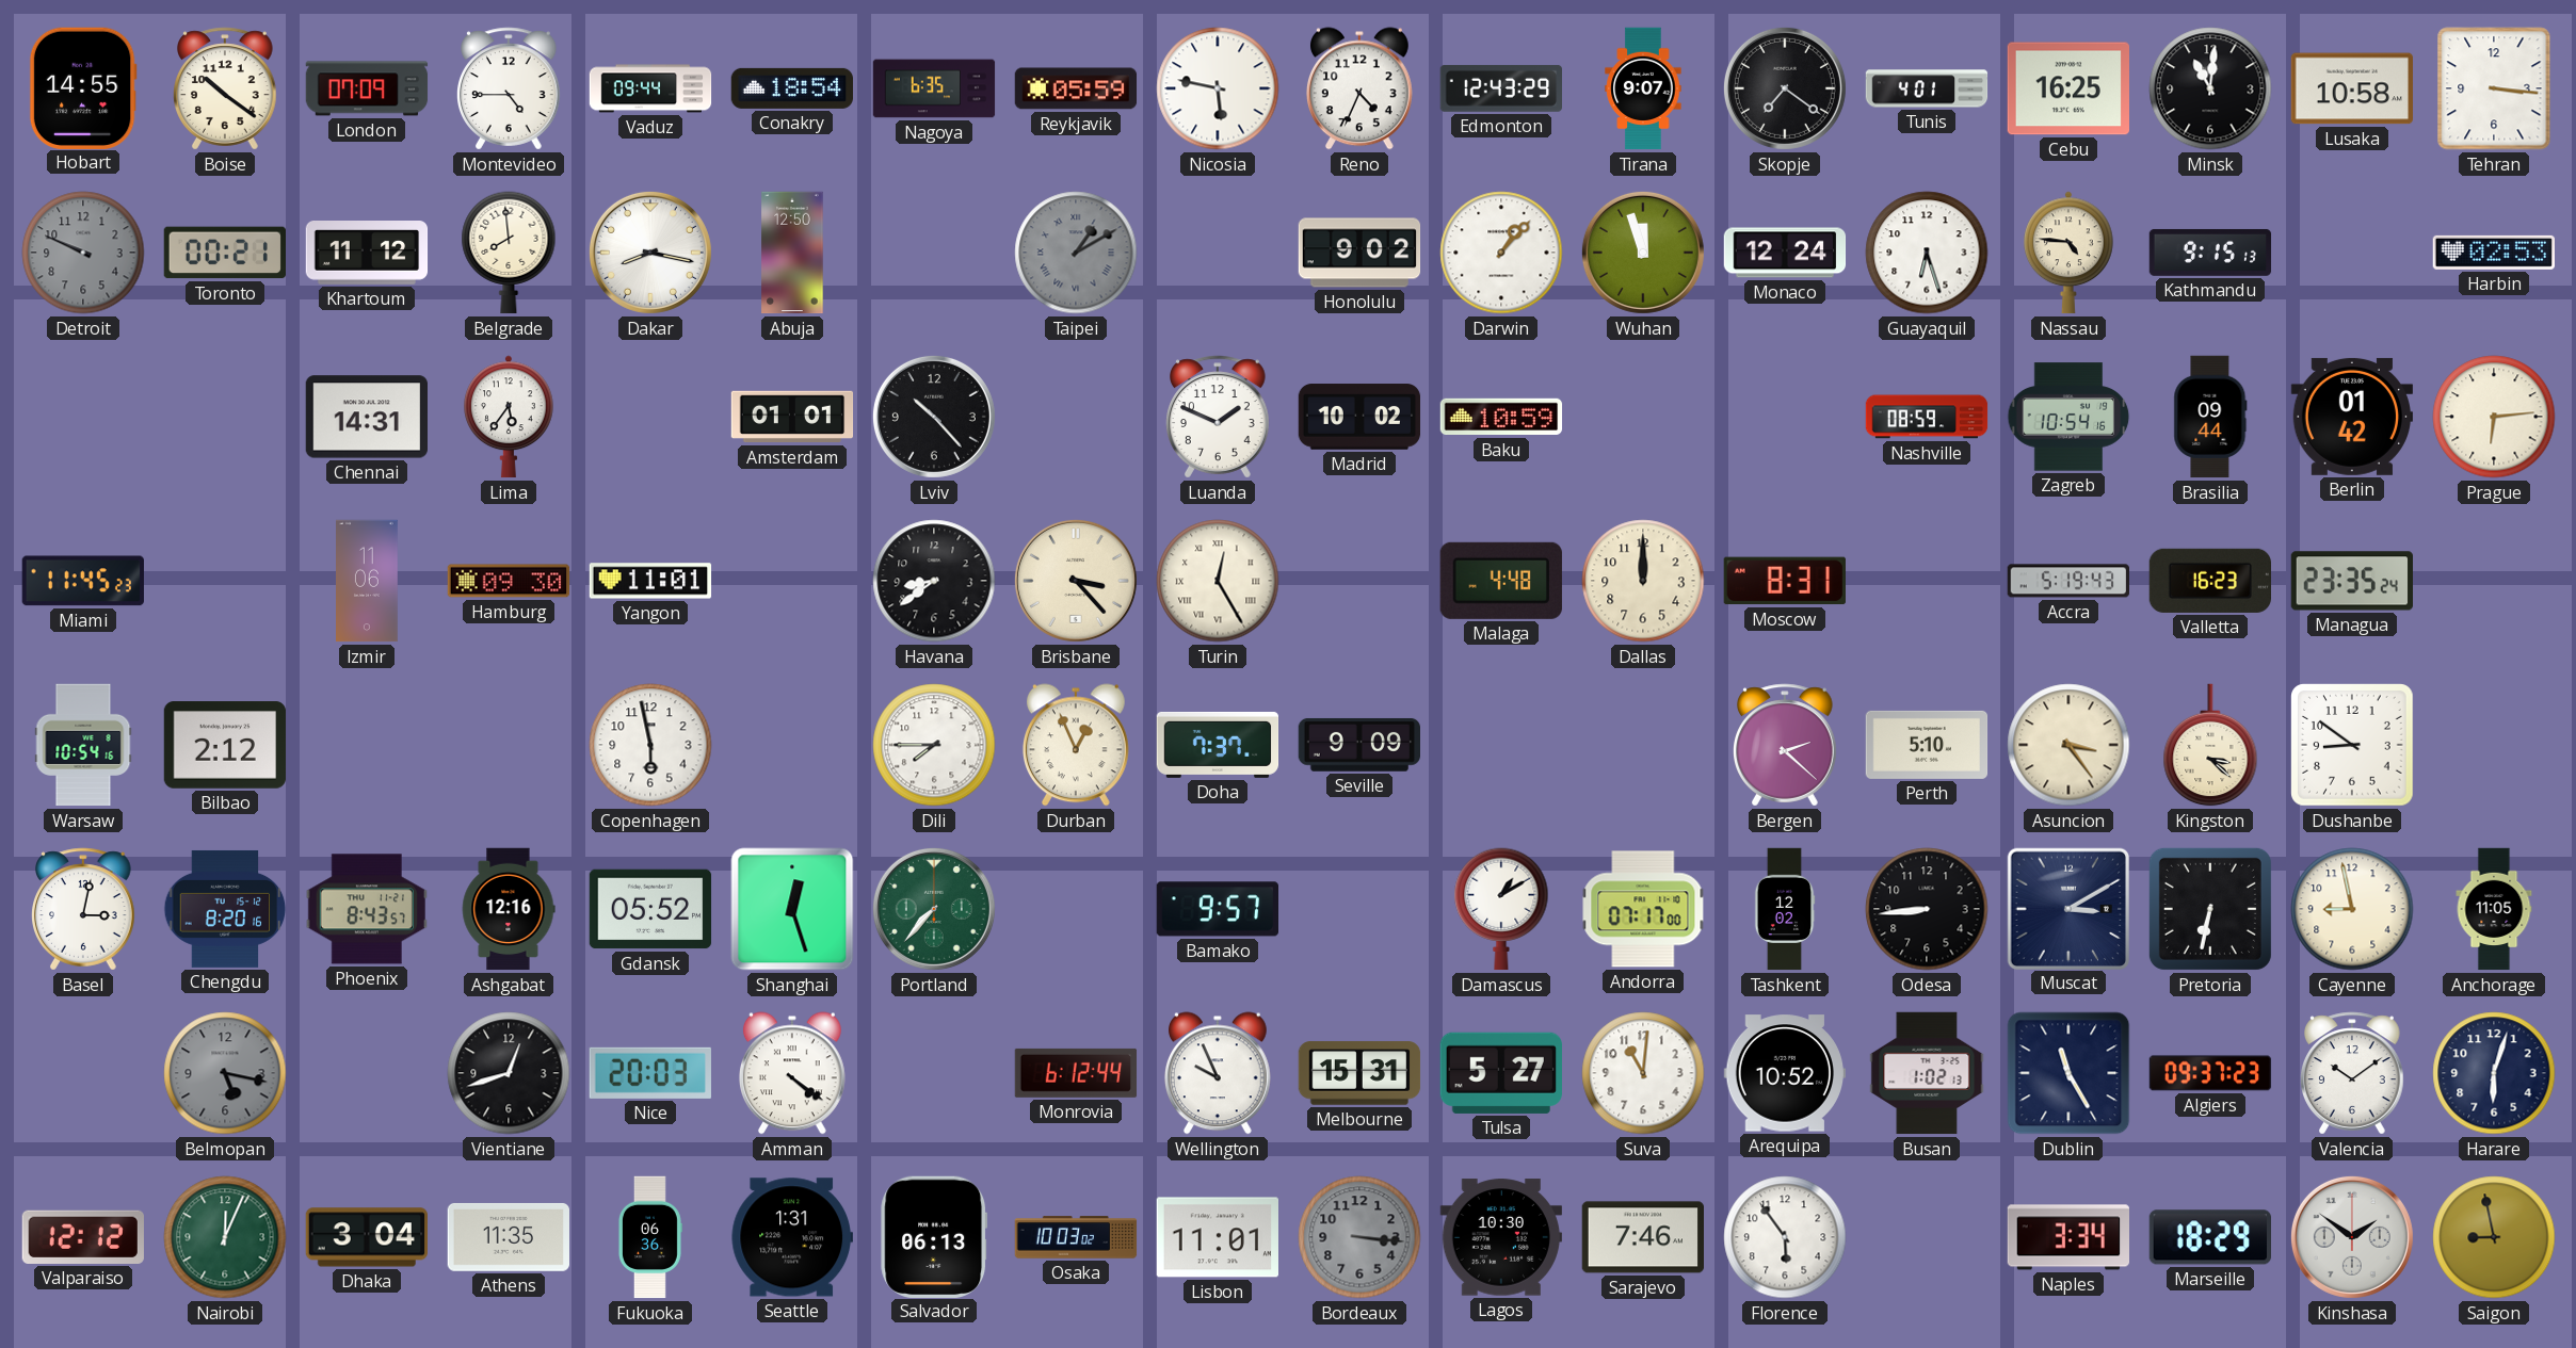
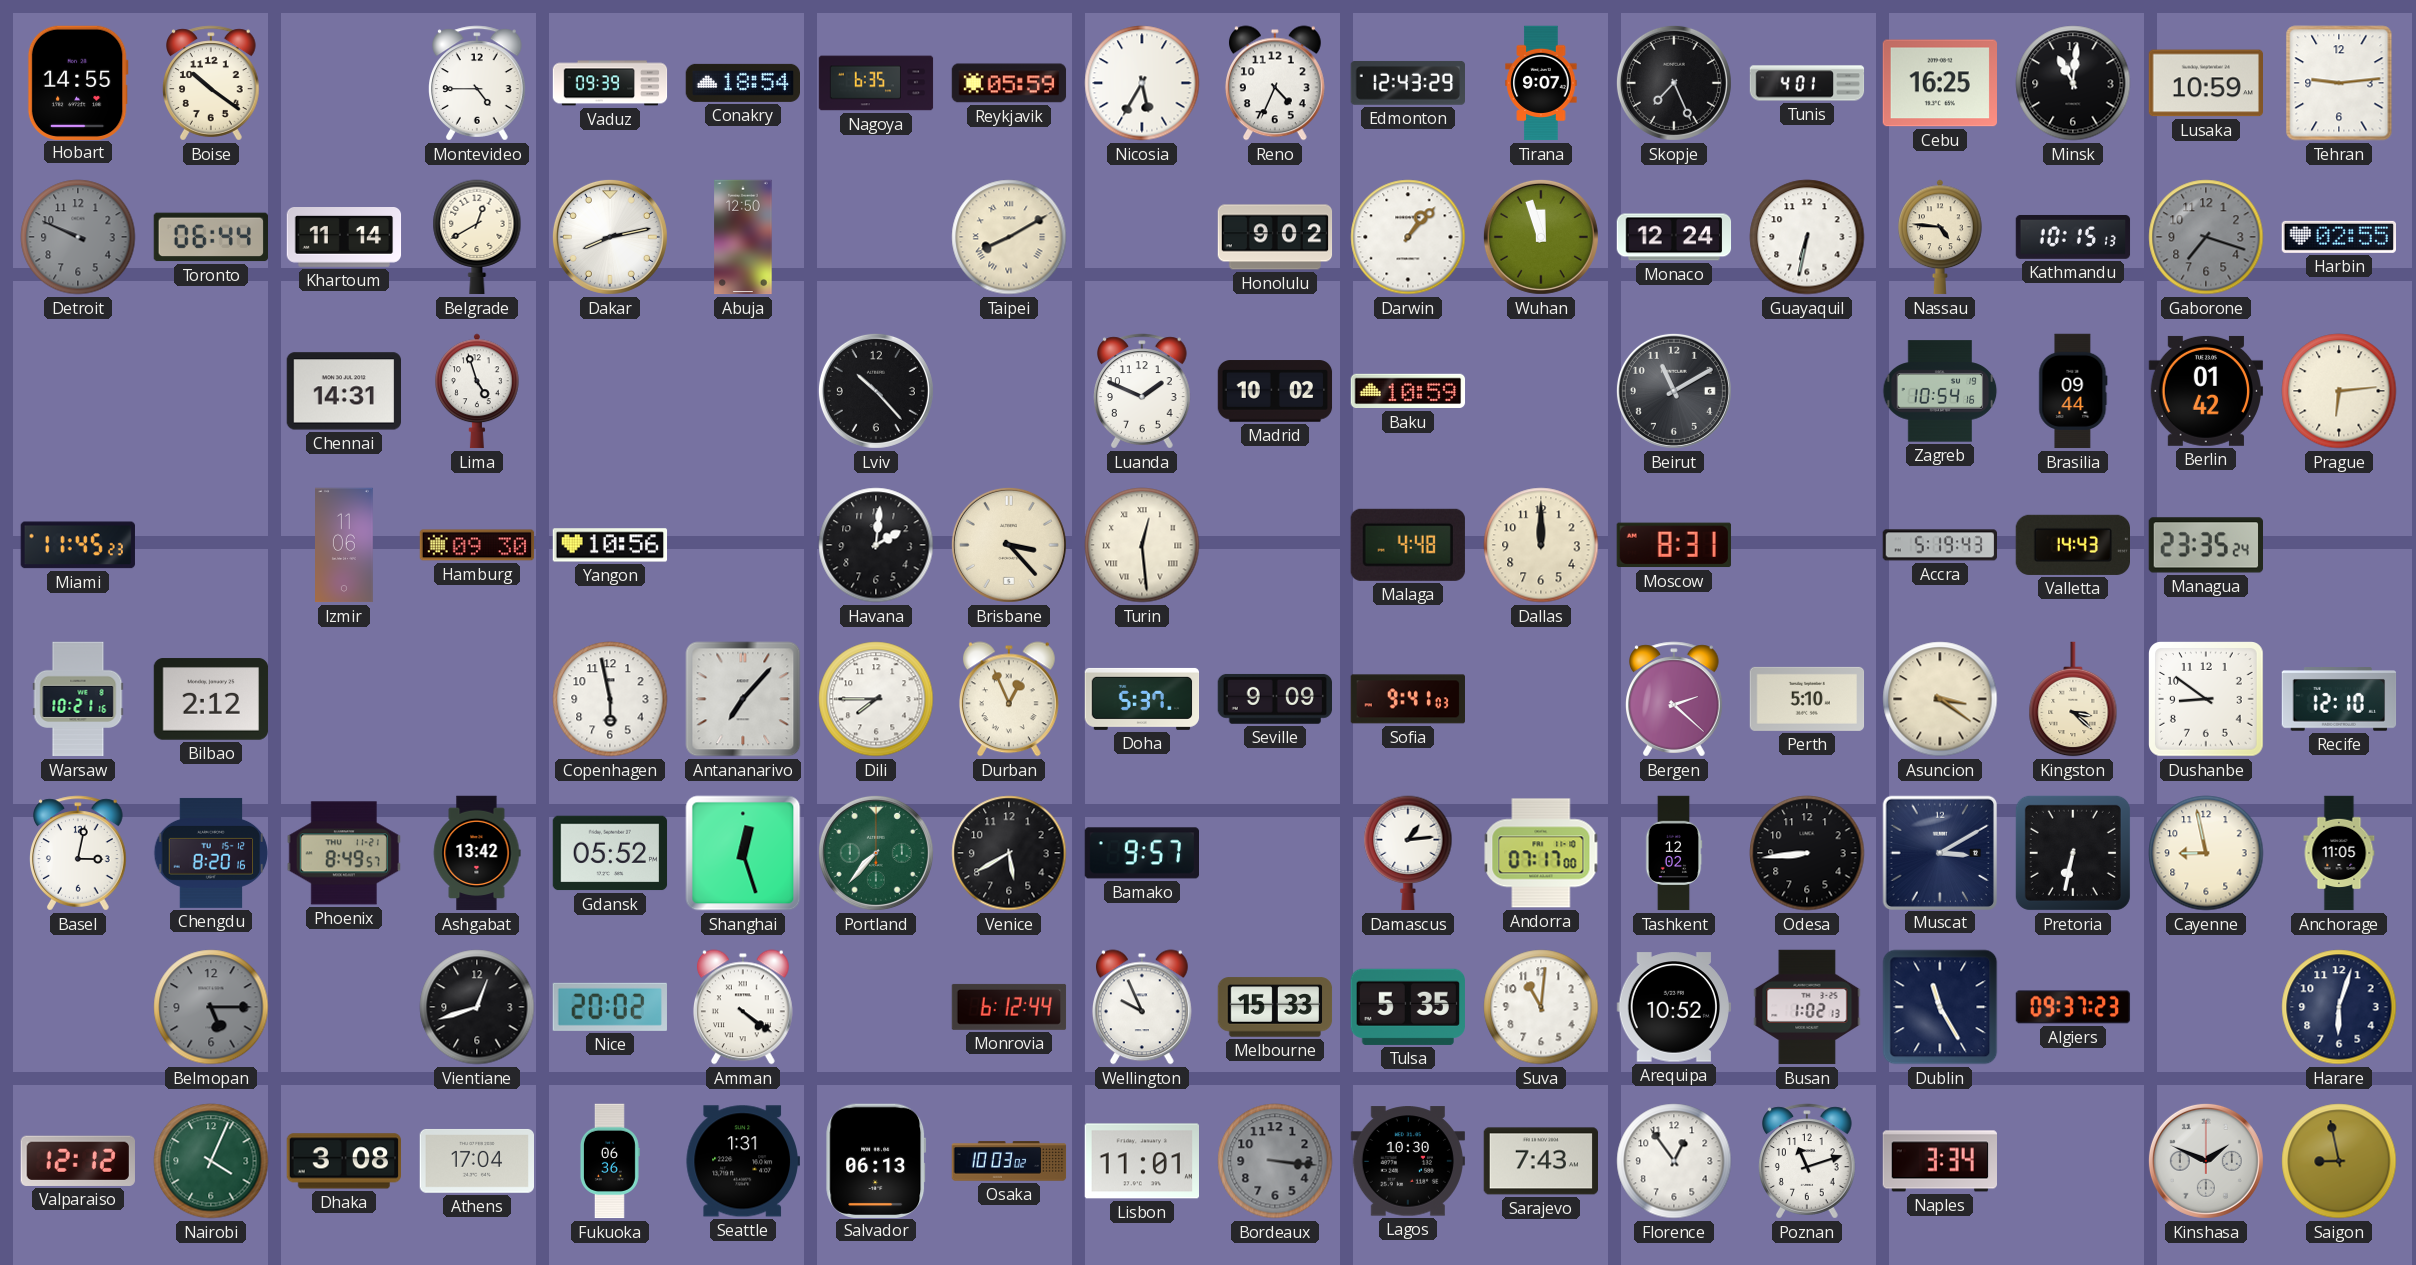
London: 07:09 -> none (367, 88)
Vaduz: 09:44 -> 09:39 (610, 83)
Nicosia: 5:47 -> 5:35 (1142, 83)
Skopje: 7:21 -> 7:26 (1674, 83)
Lusaka: 10:58 -> 10:59 (2205, 83)
Tehran: 3:16 -> 9:14 (2339, 83)
Toronto: 00:21 -> 06:44 (210, 237)
Khartoum: 11:12 -> 11:14 (344, 238)
Belgrade: 7:59 -> 12:40 (477, 237)
Dakar: 8:17 -> 8:13 (610, 237)
Taipei: 1:10 -> 8:10 (1009, 237)
Taipei dial: grey -> cream (1009, 237)
Guayaquil: 6:27 -> 6:32 (1807, 237)
Kathmandu: 9:15 -> 10:15 (2073, 237)
Gaborone: none -> 7:18 (2206, 237)
Harbin: 02:53 -> 02:55 (2338, 237)
Lima: 5:36 -> 4:57 (477, 391)
Amsterdam: 01:01 -> none (792, 417)
Beirut: none -> 11:10 (1674, 391)
Nashville: 08:59 -> none (1927, 417)
Yangon: 11:01 -> 10:56 (610, 545)
Havana: 8:39 -> 2:01 (876, 545)
Turin: 12:25 -> 12:29 (1142, 545)
Valletta: 16:23 -> 14:43 (2072, 545)
Warsaw: 10:54 -> 10:21 (78, 699)
Antananarivo: none -> 7:07 (743, 699)
Doha: 7:37 -> 5:37 (1142, 699)
Sofia: none -> 9:41 (1407, 699)
Asuncion: 3:24 -> 3:21 (1940, 699)
Recife: none -> 12:10 (2339, 699)
Phoenix: 8:43 -> 8:49 (343, 853)
Ashgabat: 12:16 -> 13:42 (477, 853)
Venice: none -> 5:40 (1009, 853)
Damascus: 1:10 -> 1:14 (1408, 853)
Belmopan: 5:17 -> 5:15 (211, 1007)
Nice: 20:03 -> 20:02 (610, 1007)
Melbourne: 15:31 -> 15:33 (1275, 1007)
Tulsa: 5:27 -> 5:35 (1408, 1007)
Valencia: 10:09 -> none (2353, 1073)
Nairobi: 12:04 -> 4:04 (211, 1161)
Dhaka: 3:04 -> 3:08 (343, 1161)
Athens: 11:35 -> 17:04 (477, 1161)
Sarajevo: 7:46 -> 7:43 (1541, 1161)
Florence: 5:54 -> 12:54 (1674, 1161)
Poznan: none -> 11:12 (1808, 1161)
Marseille: 18:29 -> none (2209, 1237)
Kinshasa: 1:51 -> 1:49 (2206, 1161)
